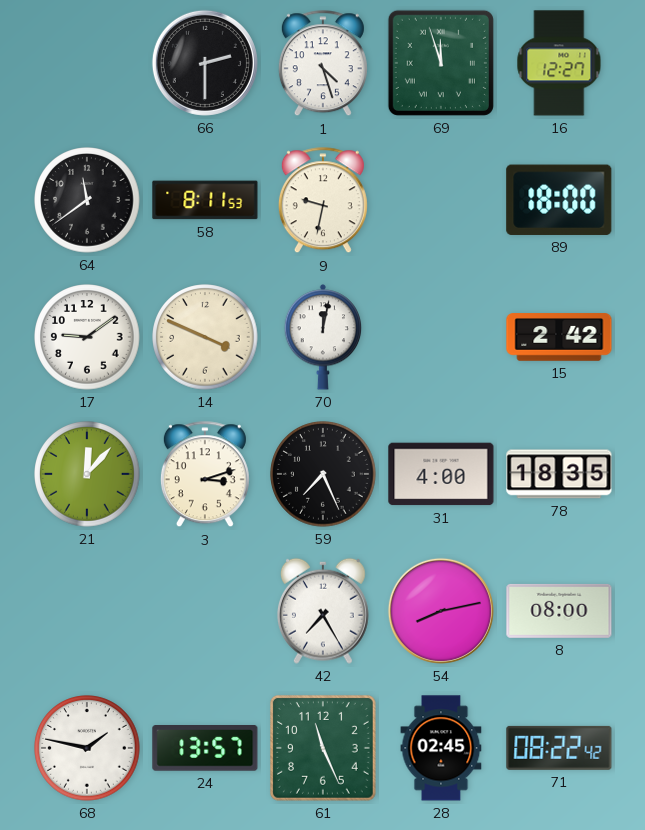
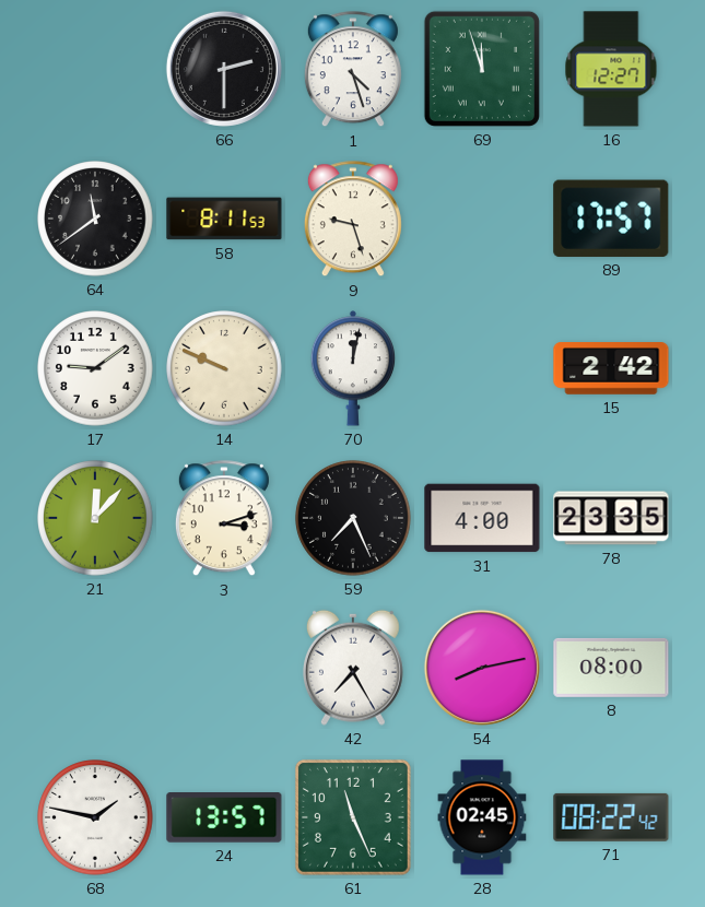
9: 9:32 -> 9:27 (353, 220)
89: 18:00 -> 17:57 (611, 219)
14: 3:49 -> 9:49 (224, 368)
78: 18:35 -> 23:35 (611, 518)
